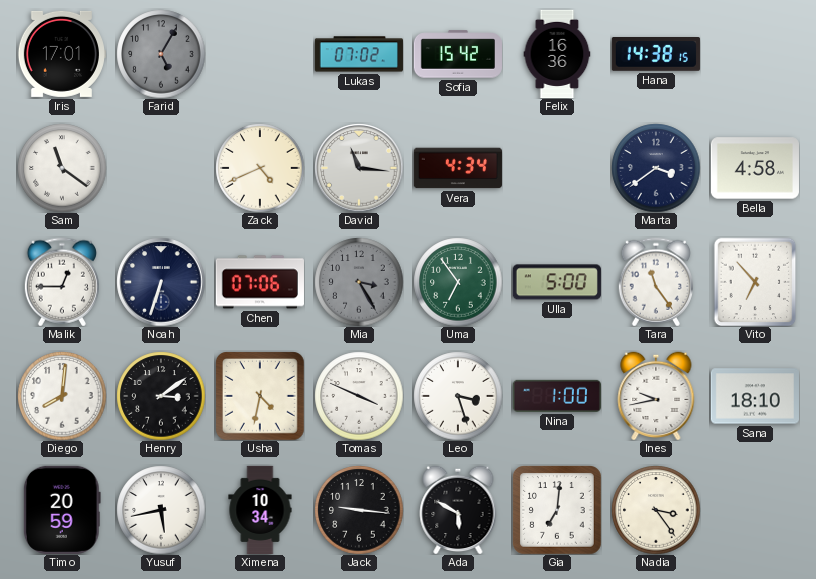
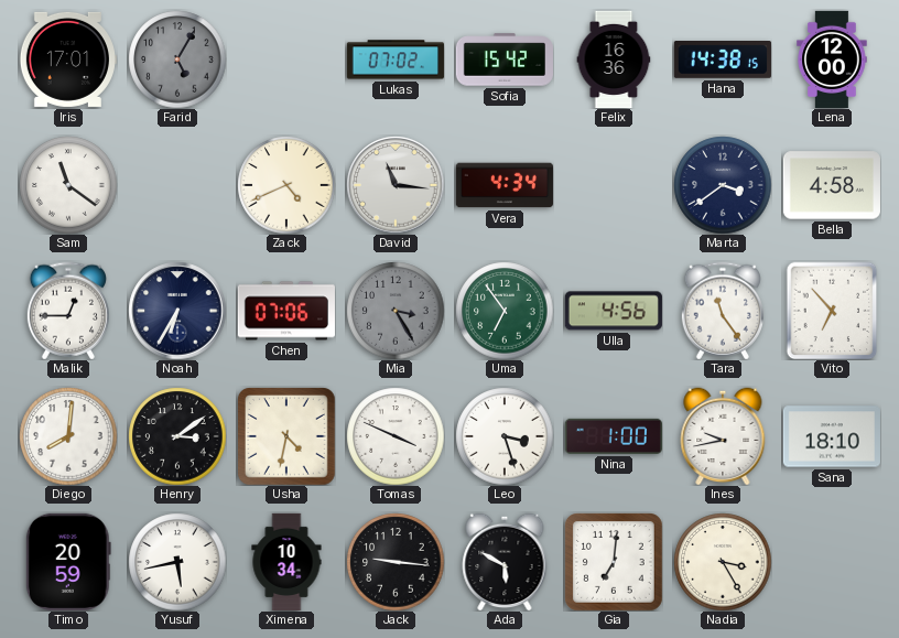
Lena: none -> 12:00 (832, 58)
Noah: 6:33 -> 6:35 (177, 311)
Ulla: 5:00 -> 4:56 (614, 311)
Nadia: 3:24 -> 3:25 (723, 562)
